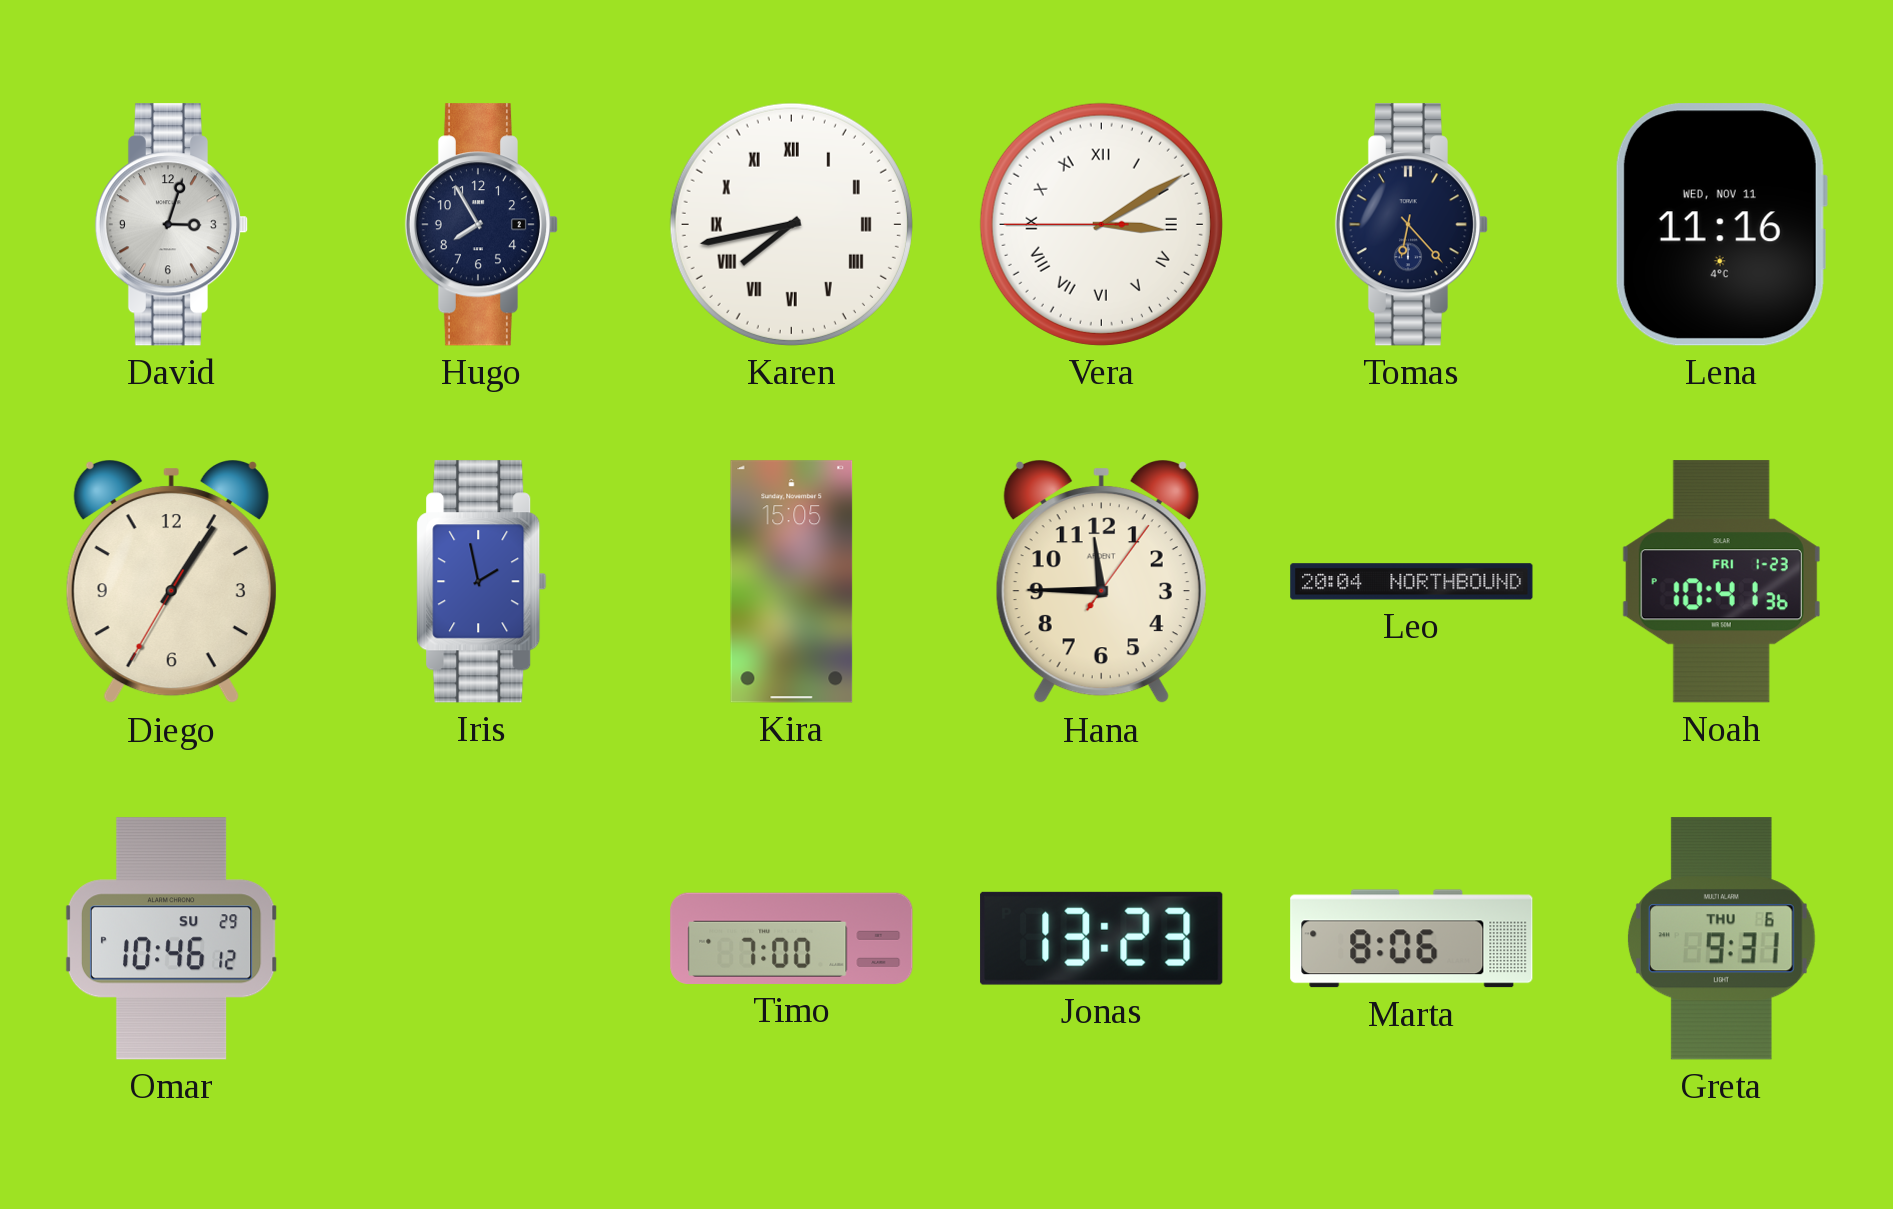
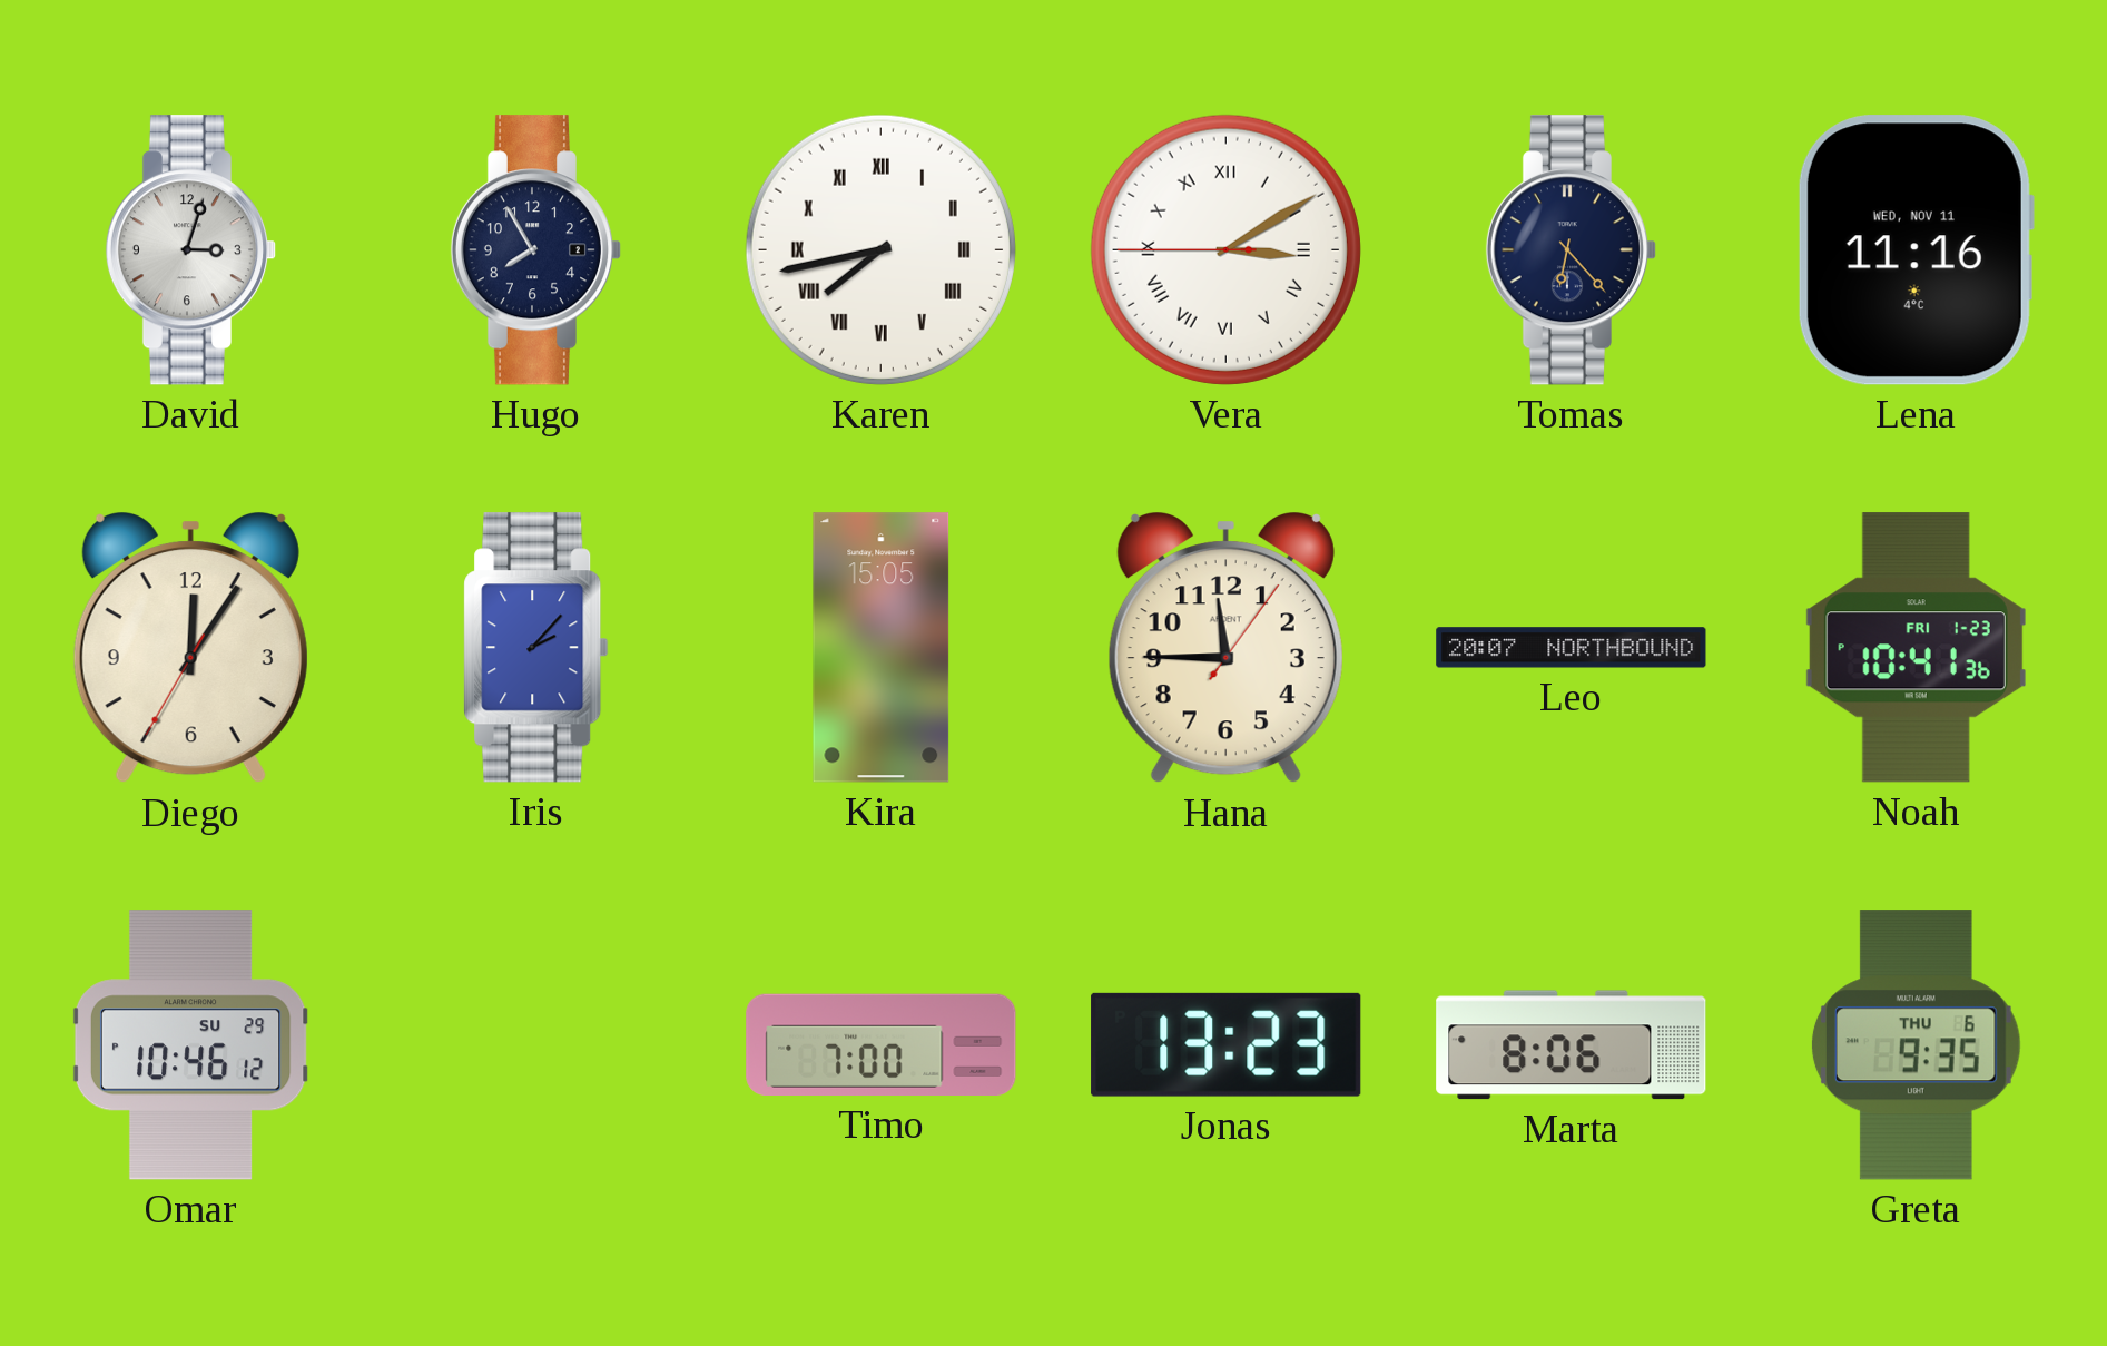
Diego: 1:05 -> 12:05 (190, 648)
Iris: 1:58 -> 2:07 (536, 648)
Leo: 20:04 -> 20:07 (1572, 648)
Greta: 9:31 -> 9:35 (1916, 1045)
